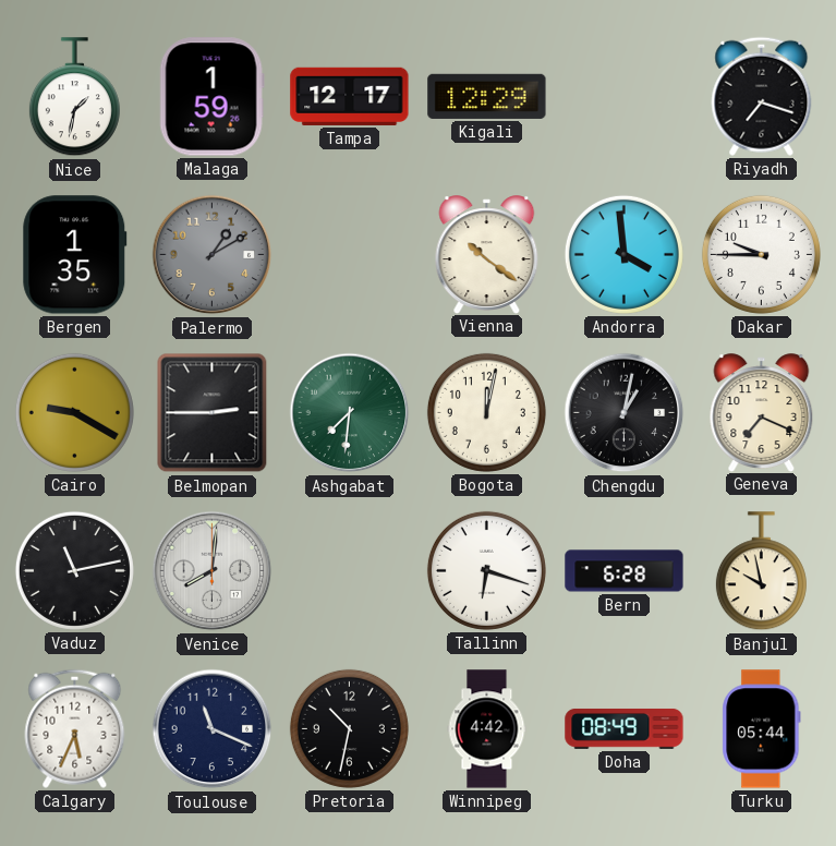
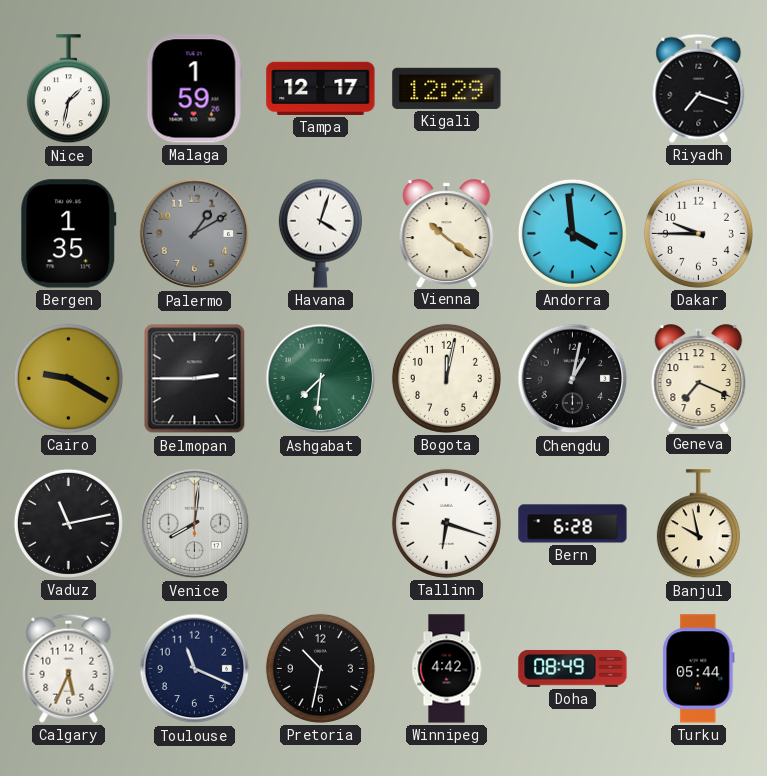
Havana: none -> 4:03 (320, 233)
